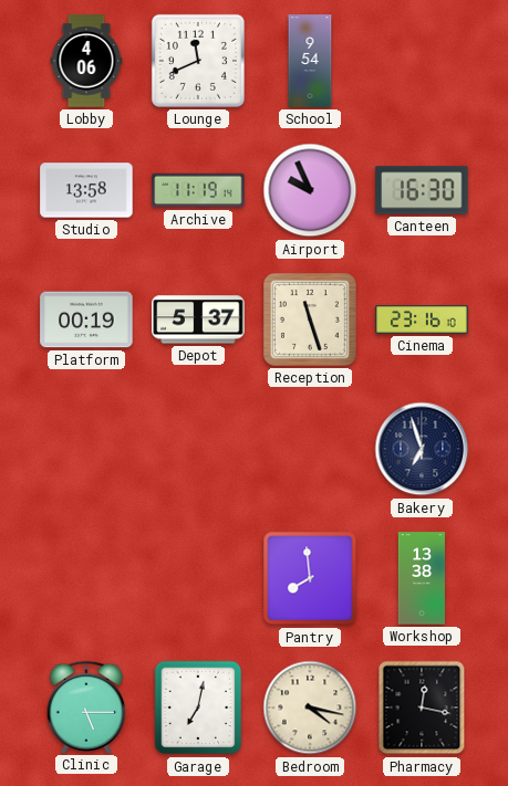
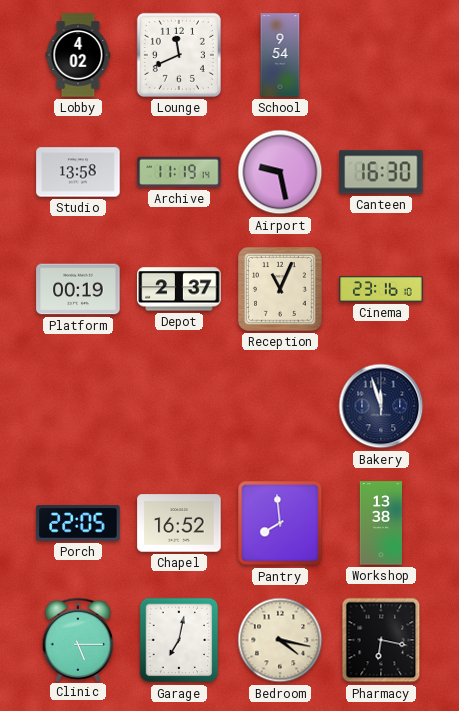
Lobby: 4:06 -> 4:02 (78, 55)
Airport: 9:56 -> 9:28 (280, 172)
Depot: 5:37 -> 2:37 (179, 289)
Reception: 11:27 -> 11:04 (281, 290)
Bakery: 6:57 -> 11:57 (381, 406)
Porch: none -> 22:05 (78, 523)
Chapel: none -> 16:52 (179, 523)
Pharmacy: 12:17 -> 6:17 (381, 640)
